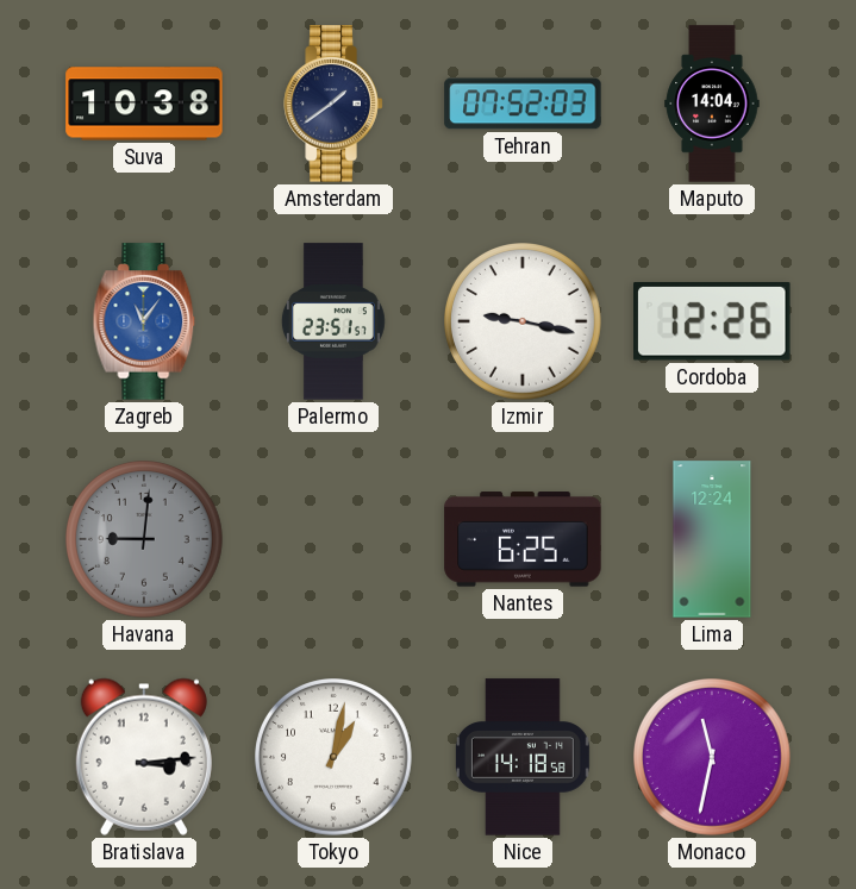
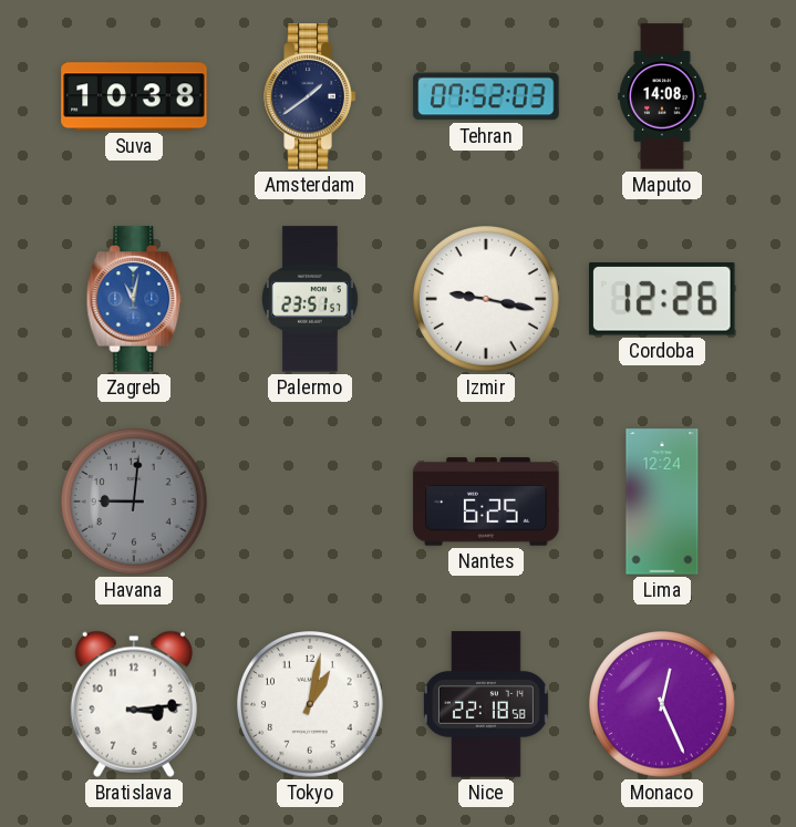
Maputo: 14:04 -> 14:08 (662, 96)
Zagreb: 11:06 -> 11:02 (134, 299)
Nice: 14:18 -> 22:18 (486, 704)
Monaco: 11:32 -> 12:26 (663, 705)
